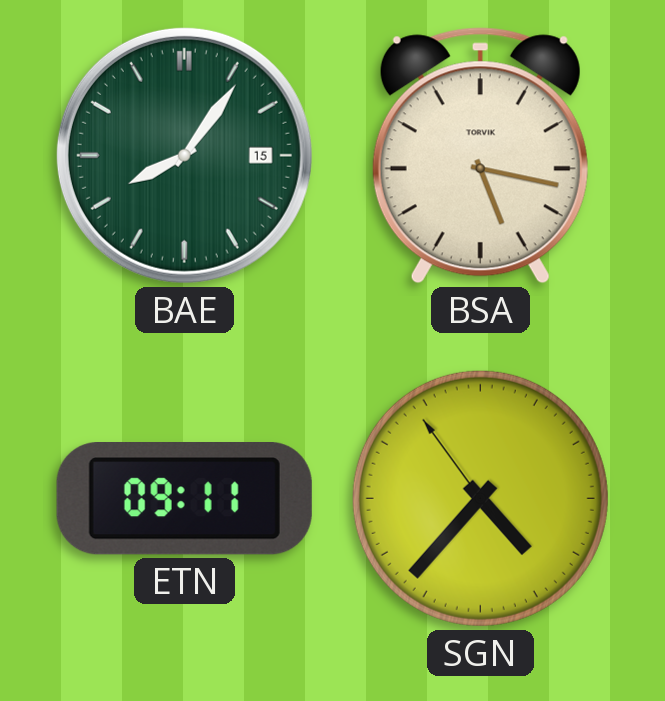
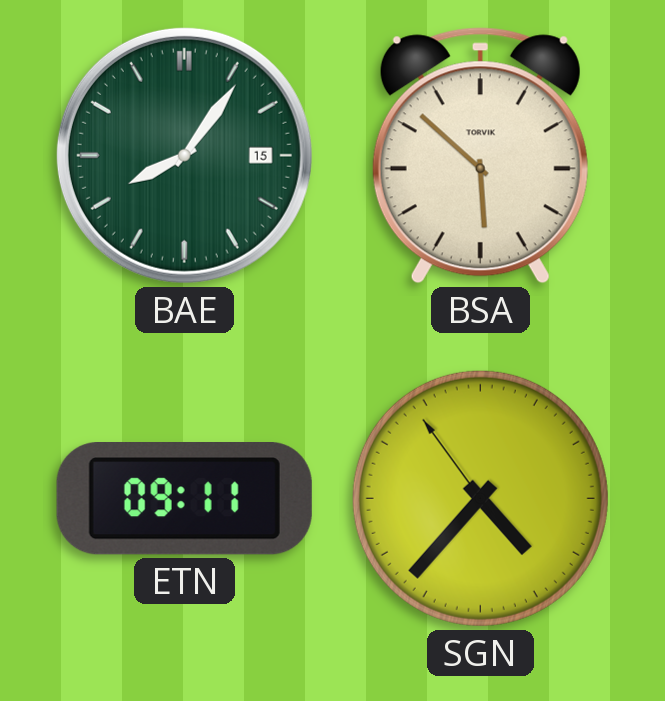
BSA: 5:17 -> 5:52 (480, 156)
